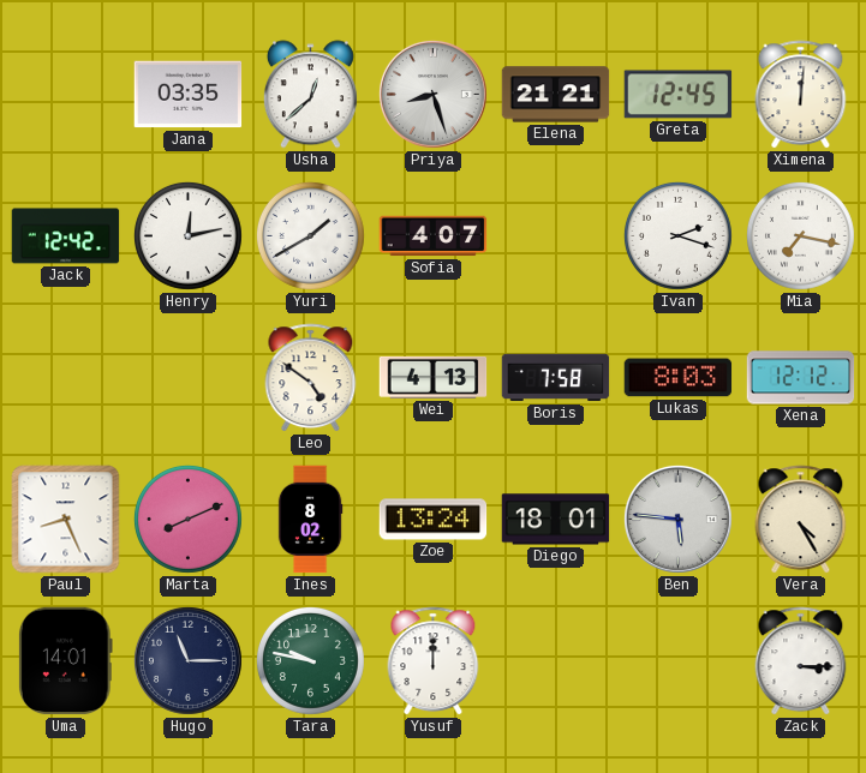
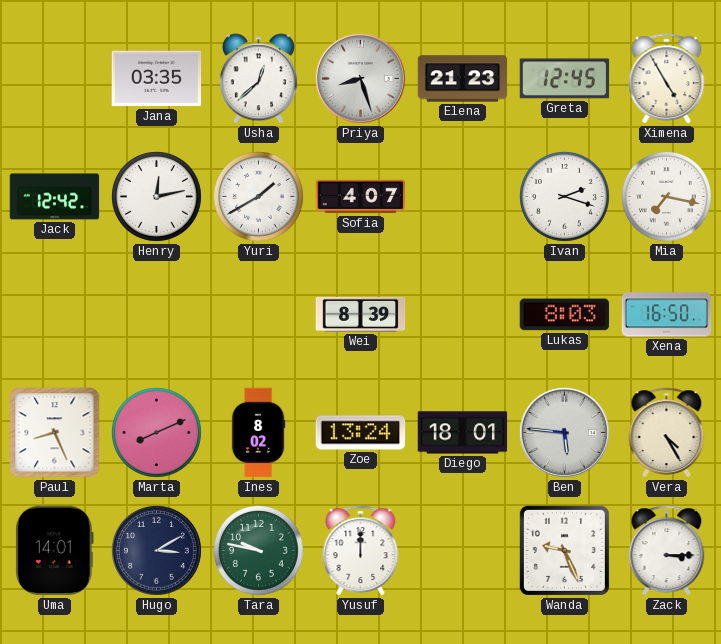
Elena: 21:21 -> 21:23 (463, 79)
Ximena: 12:01 -> 4:55 (667, 79)
Leo: 4:51 -> none (311, 378)
Wei: 4:13 -> 8:39 (361, 314)
Boris: 7:58 -> none (556, 378)
Xena: 12:12 -> 16:50 (667, 315)
Hugo: 11:15 -> 3:10 (156, 550)
Wanda: none -> 9:26 (564, 550)
